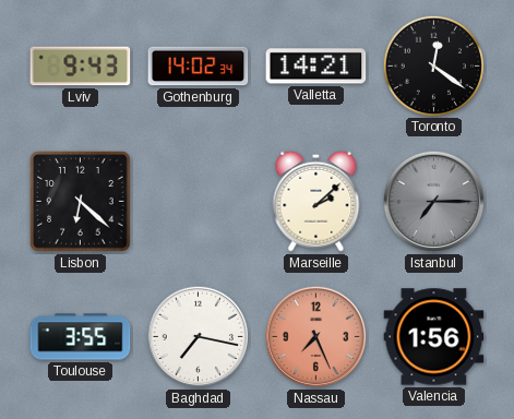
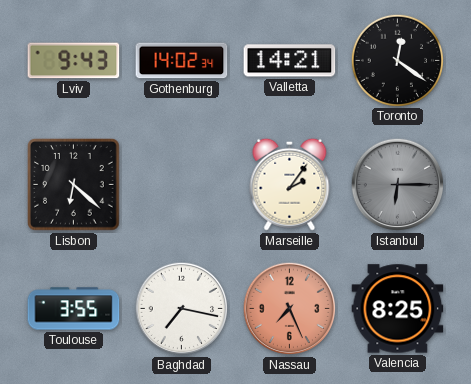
Marseille: 2:08 -> 2:06 (290, 184)
Istanbul: 7:15 -> 6:15 (398, 185)
Valencia: 1:56 -> 8:25 (398, 309)
